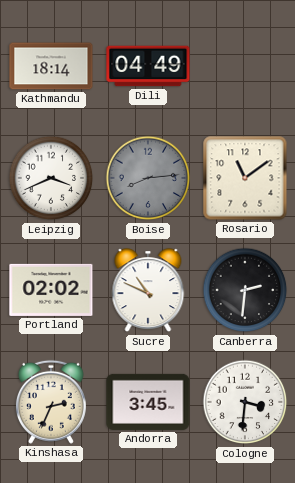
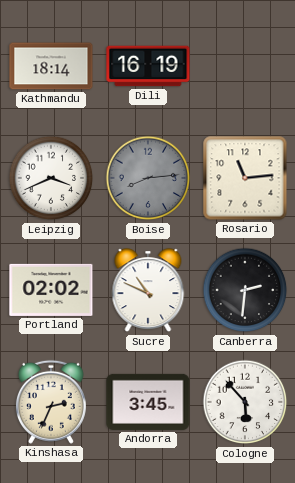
Dili: 04:49 -> 16:19 (148, 66)
Rosario: 11:09 -> 11:14 (245, 178)
Cologne: 3:31 -> 5:53 (245, 402)
